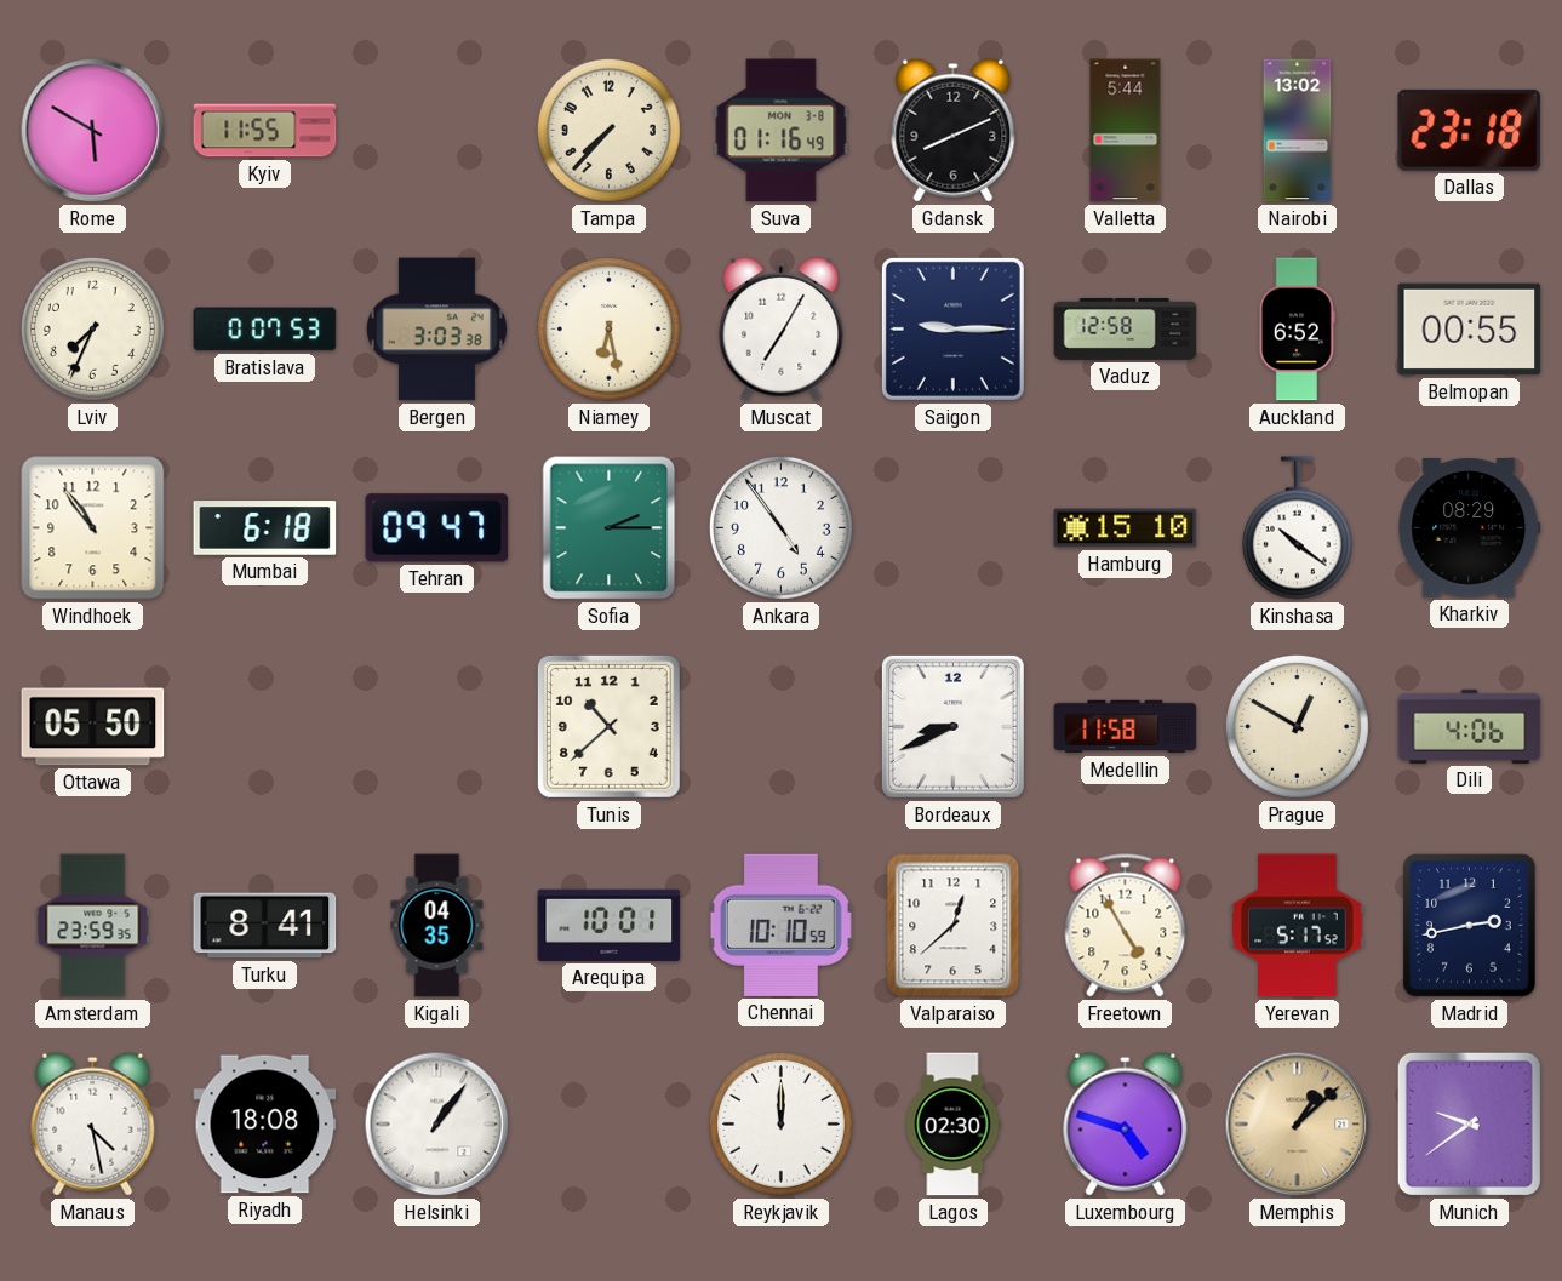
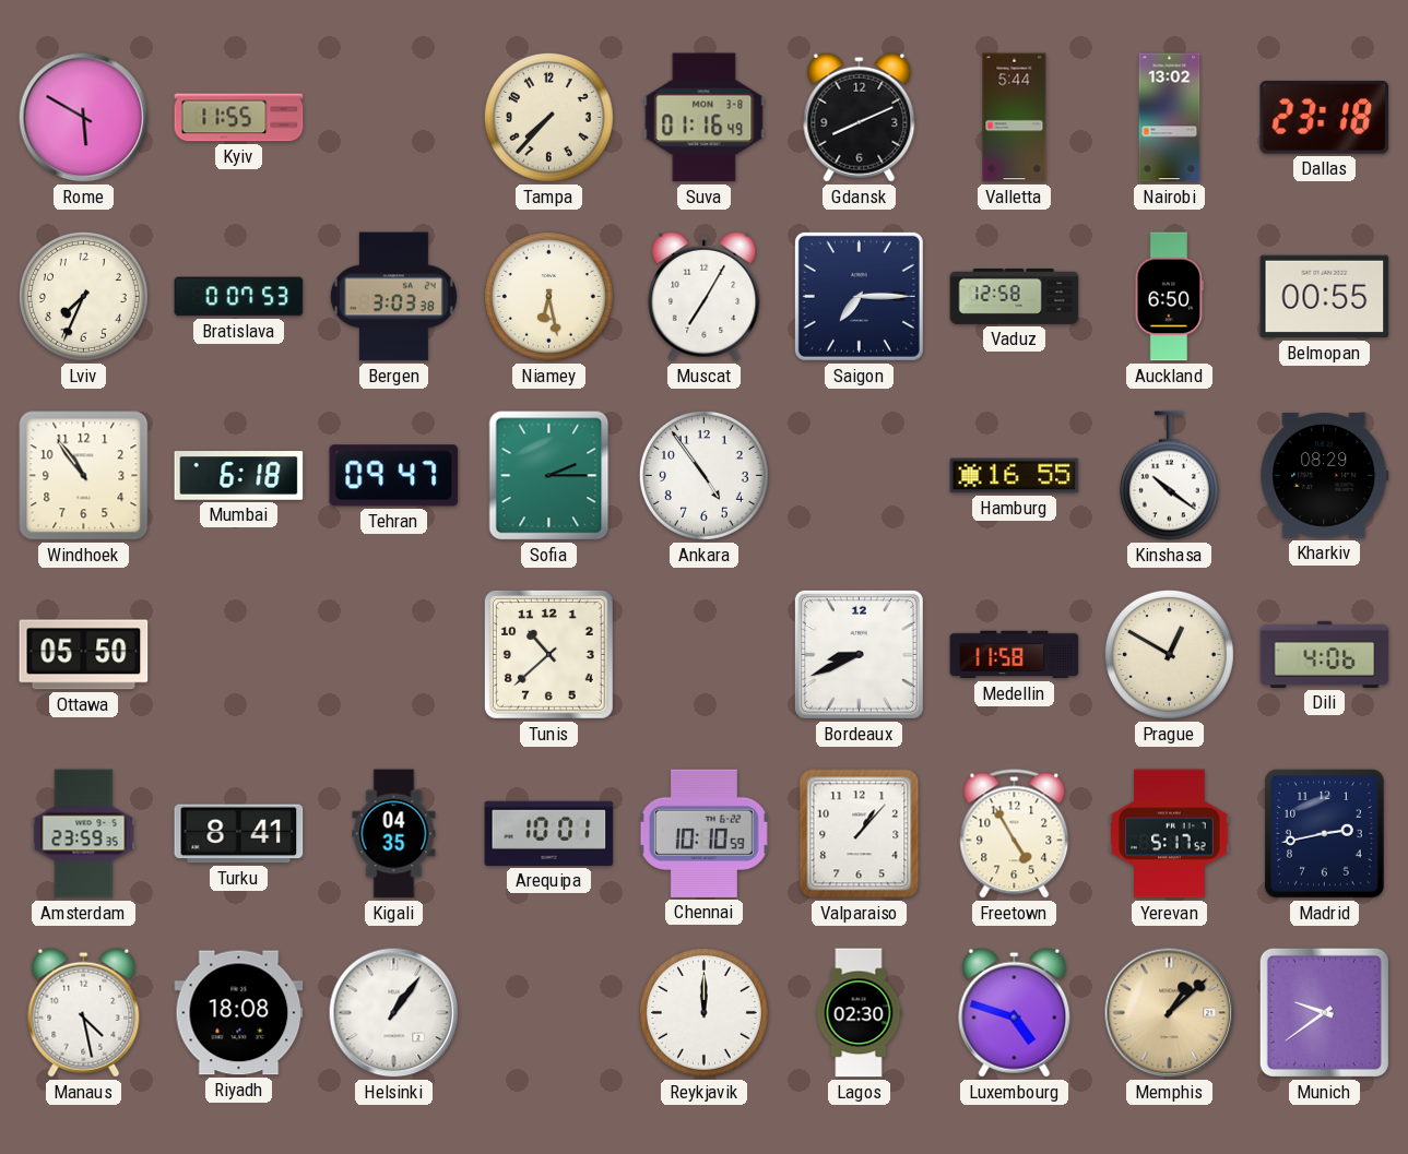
Saigon: 9:15 -> 7:15 (859, 296)
Auckland: 6:52 -> 6:50 (1169, 297)
Hamburg: 15:10 -> 16:55 (1015, 476)
Valparaiso: 12:38 -> 1:07 (860, 834)
